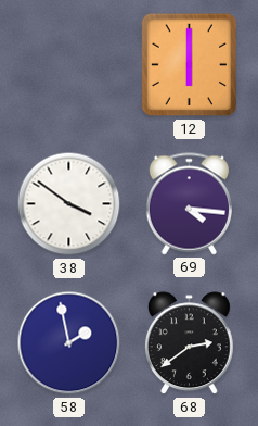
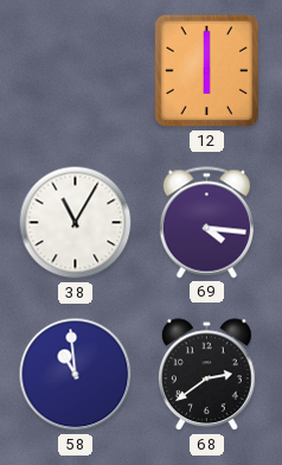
38: 3:51 -> 11:05 (76, 223)
58: 1:58 -> 10:59 (76, 375)
